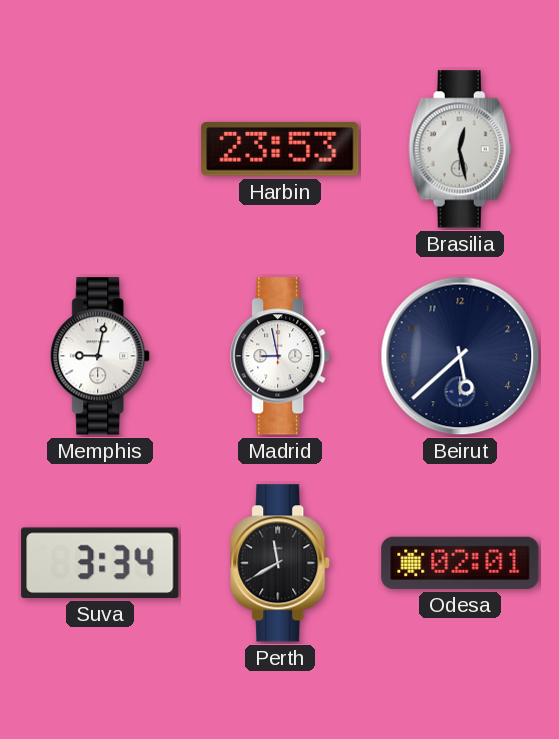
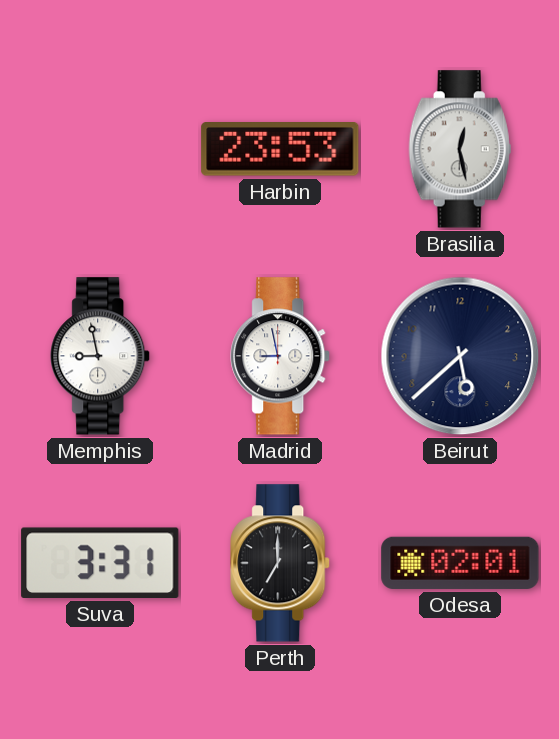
Memphis: 9:02 -> 8:58 (101, 356)
Suva: 3:34 -> 3:31 (100, 563)
Perth: 11:40 -> 7:00 (281, 563)
